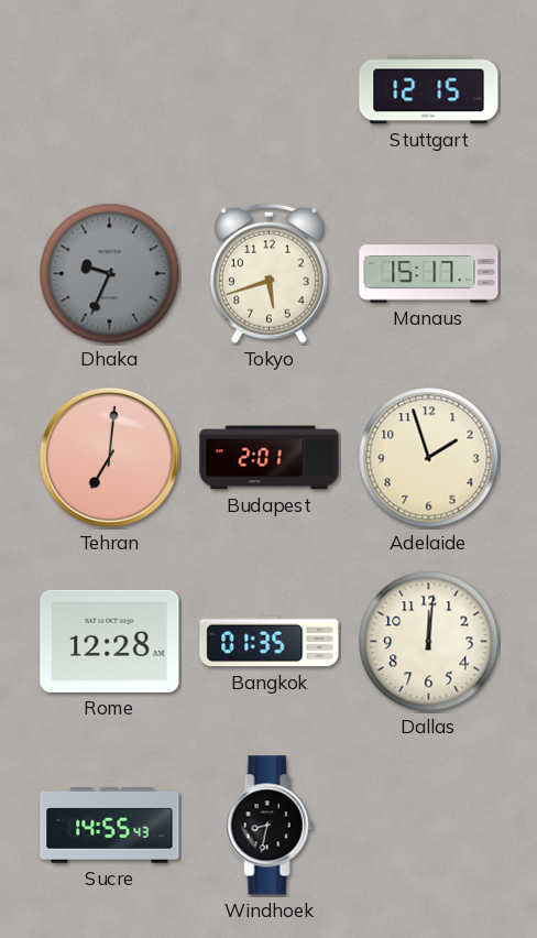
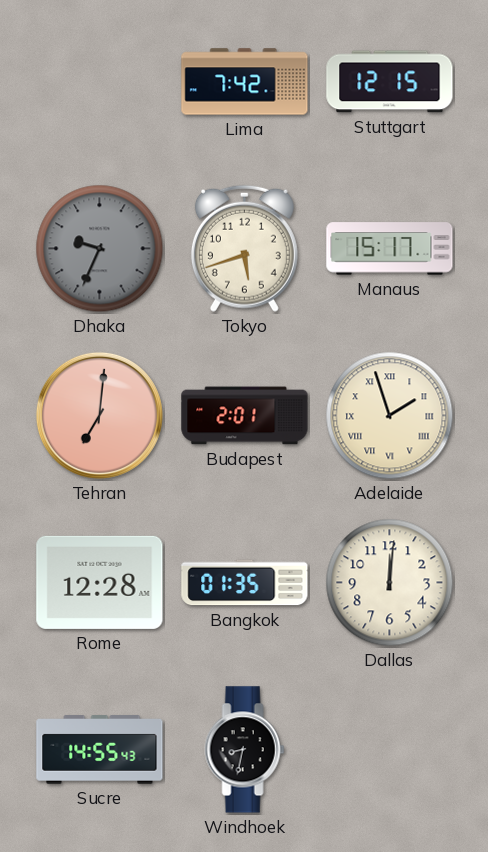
Lima: none -> 7:42 (245, 82)
Adelaide numerals: Arabic -> Roman (390, 416)
